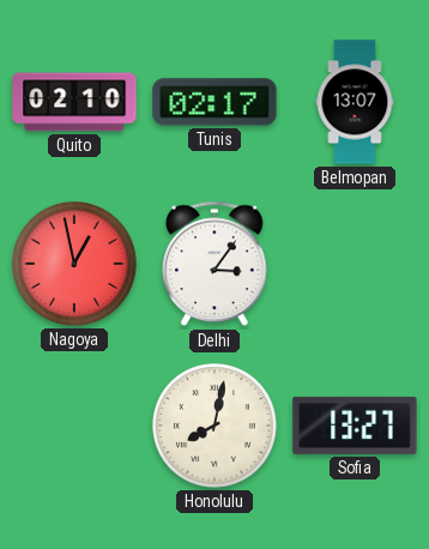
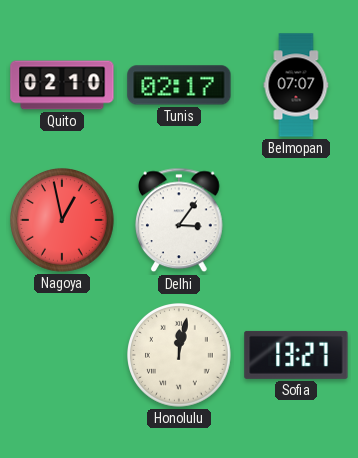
Belmopan: 13:07 -> 07:07 (296, 85)
Honolulu: 8:02 -> 12:02 (180, 356)
